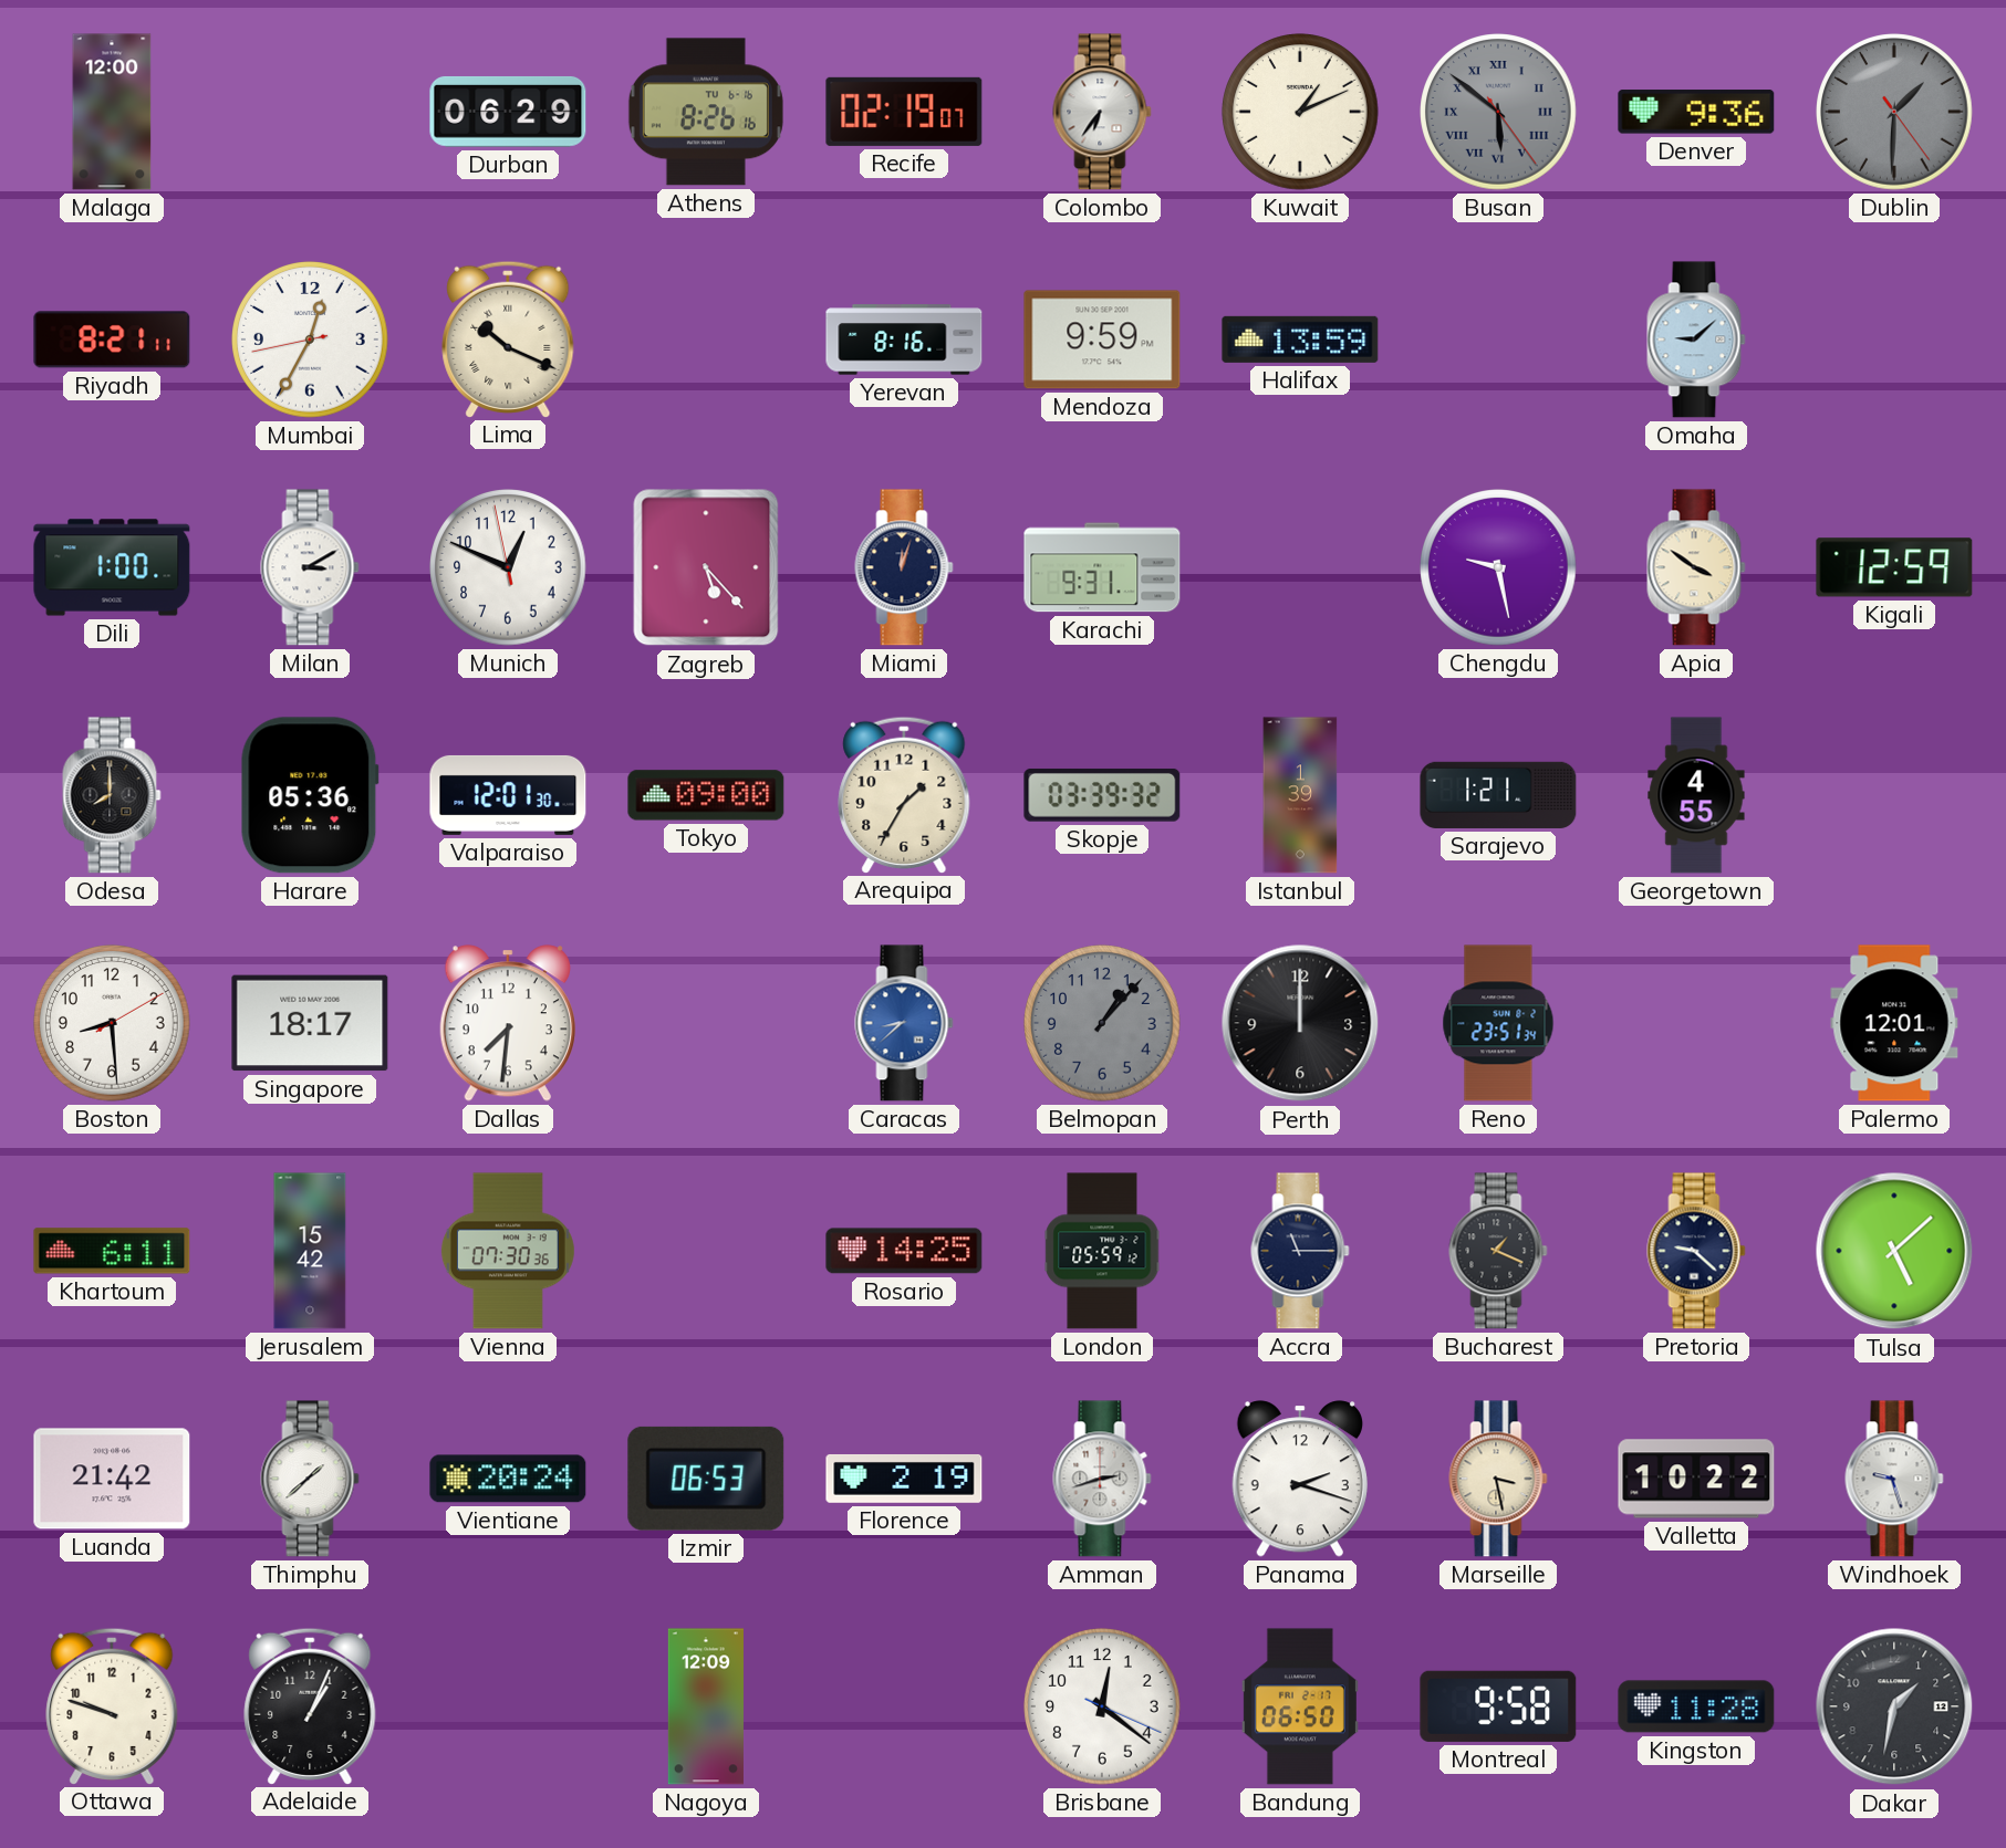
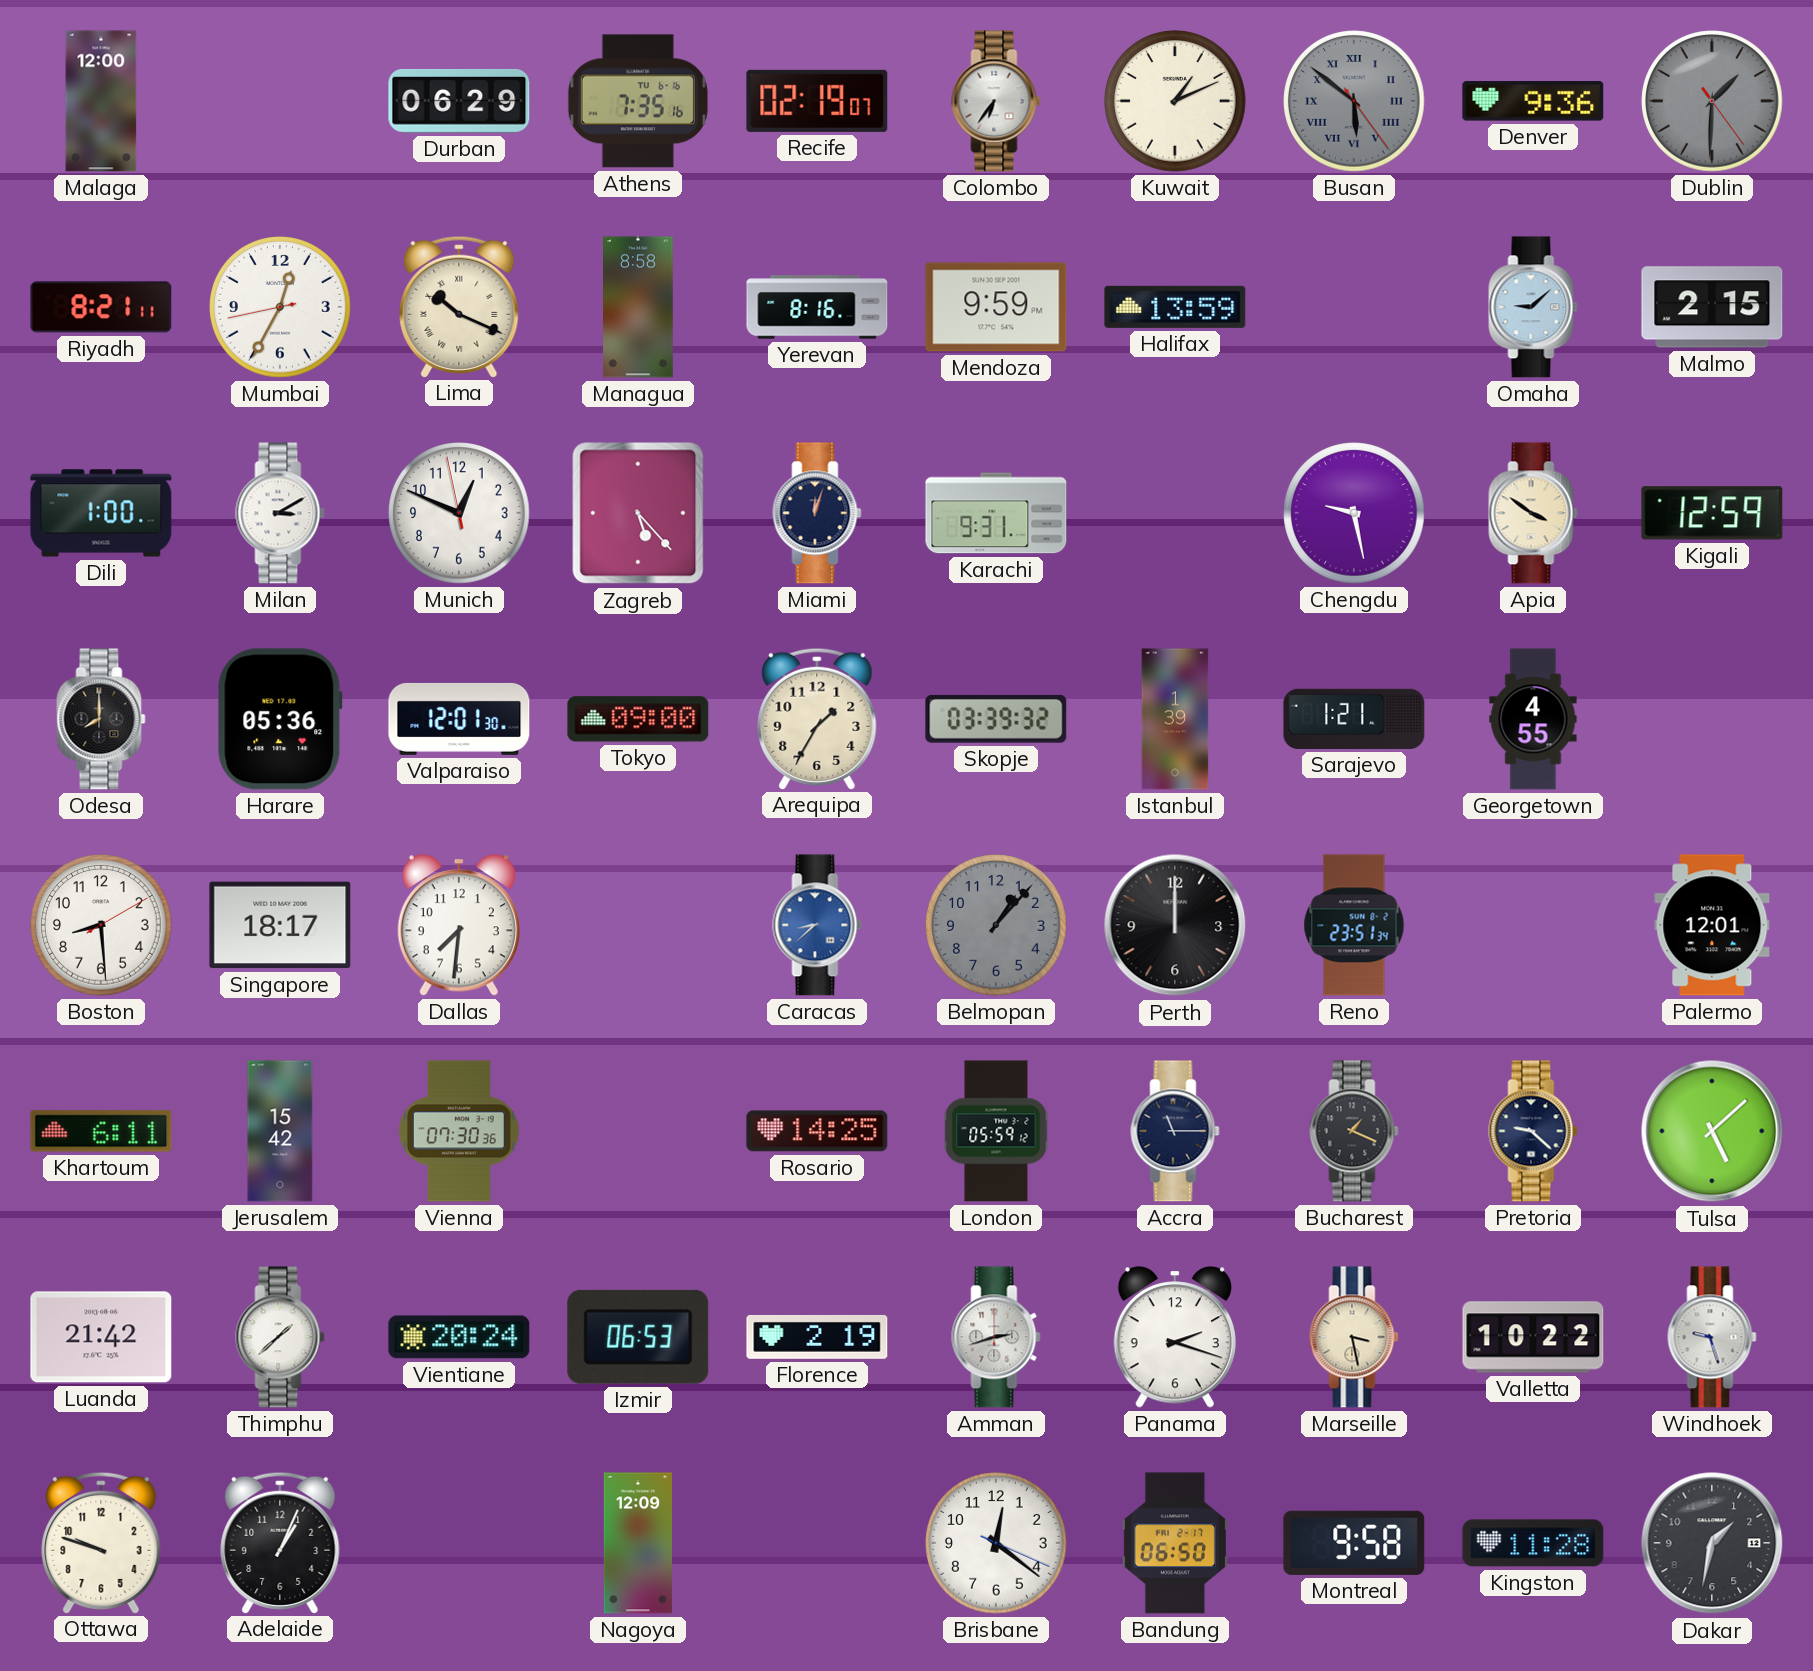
Athens: 8:26 -> 7:35 (638, 101)
Managua: none -> 8:58 (638, 307)
Malmo: none -> 2:15 (1712, 307)
